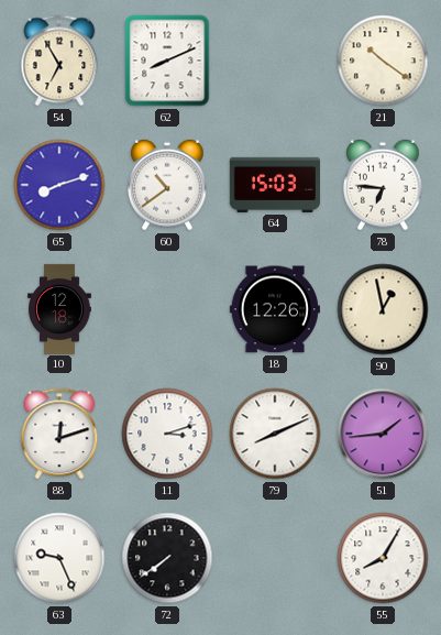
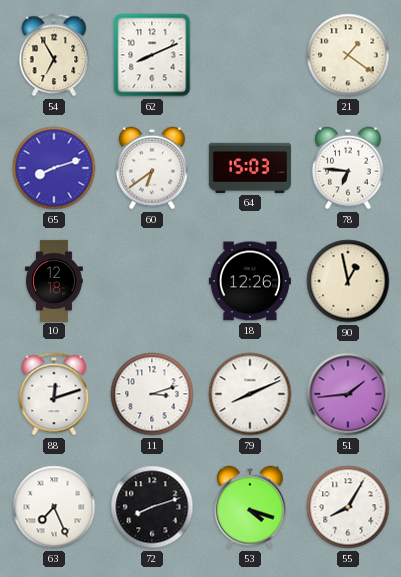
21: 10:21 -> 1:21 (348, 55)
60: 10:39 -> 6:39 (152, 168)
63: 9:26 -> 7:26 (54, 507)
72: 7:39 -> 8:12 (152, 507)
53: none -> 4:18 (250, 507)
